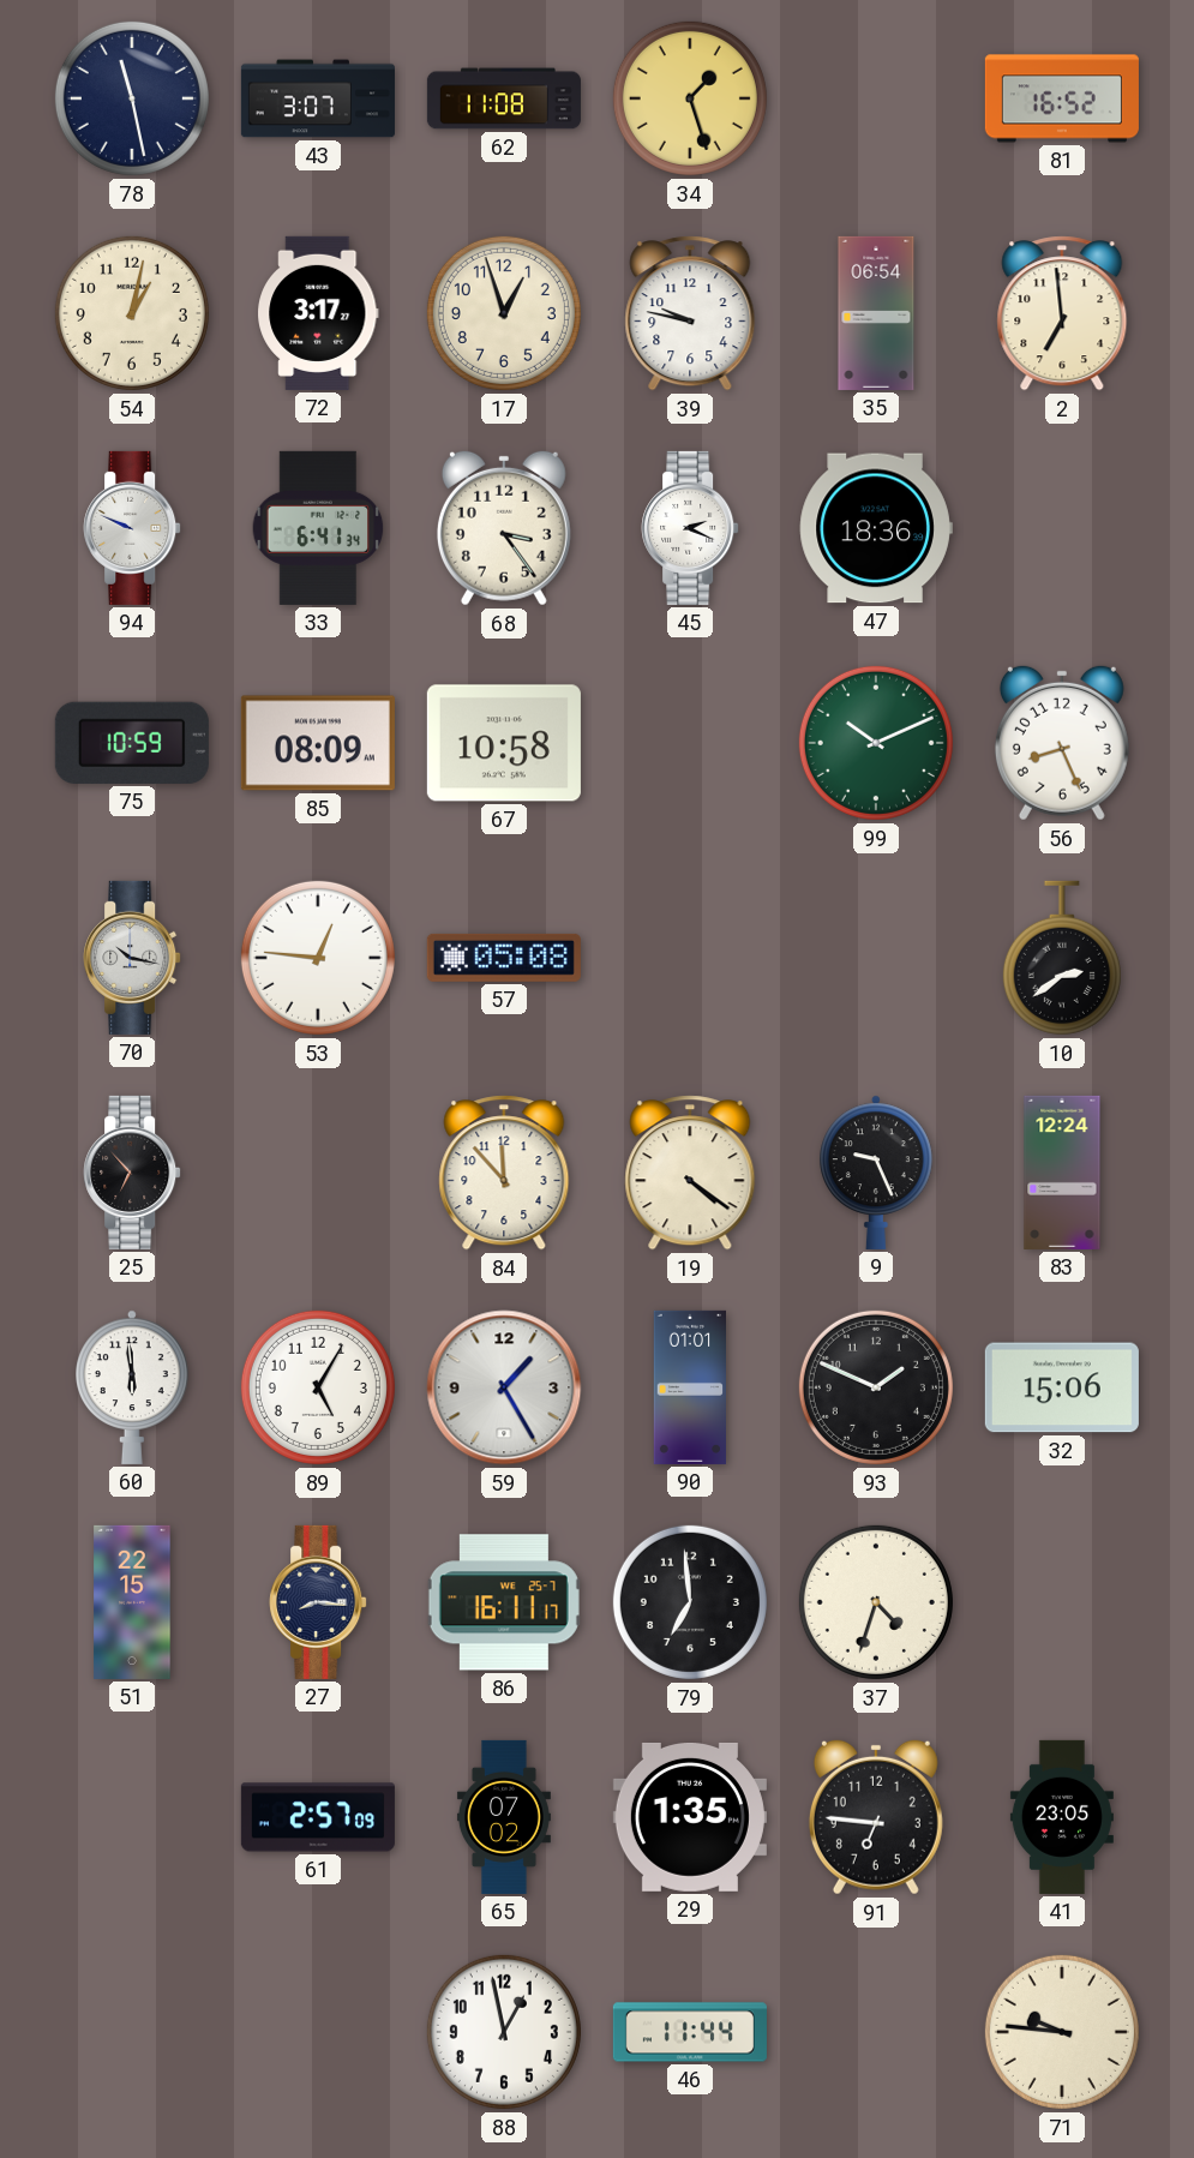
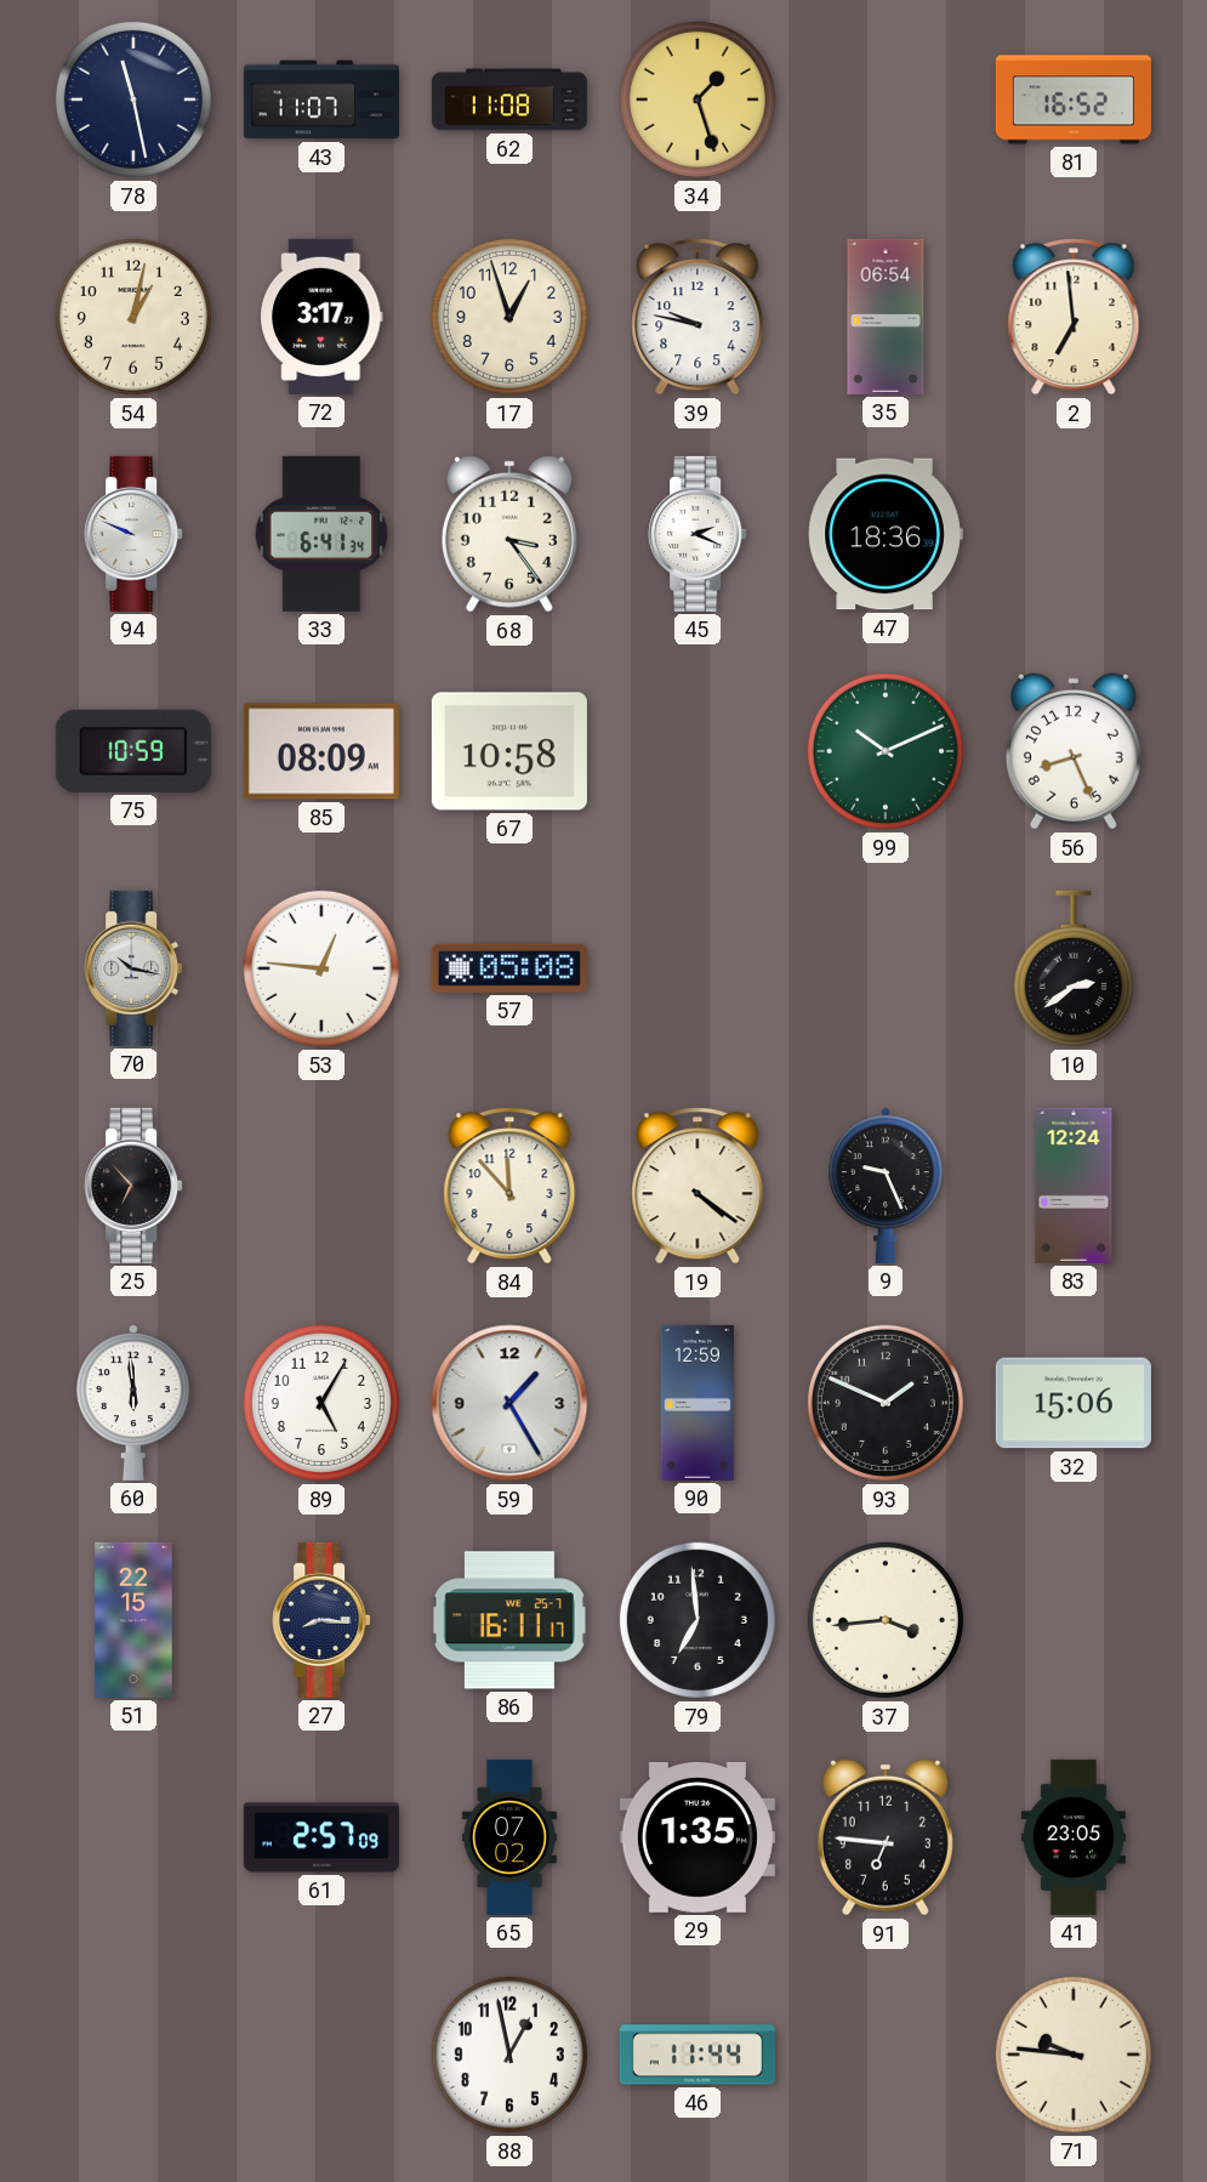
43: 3:07 -> 11:07 (321, 100)
90: 01:01 -> 12:59 (698, 1403)
37: 4:33 -> 3:44 (886, 1620)
